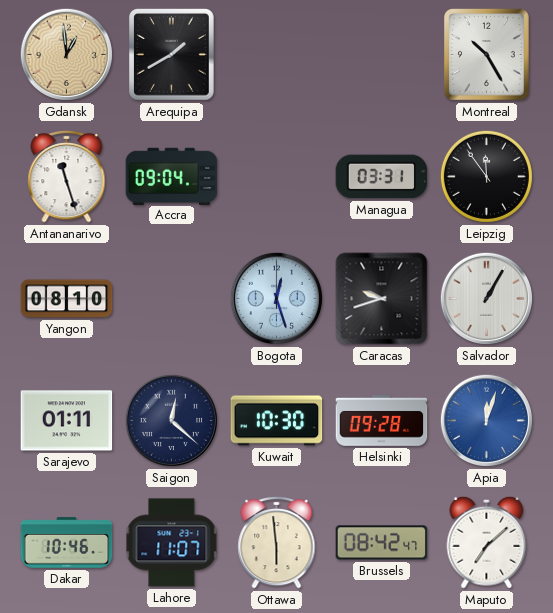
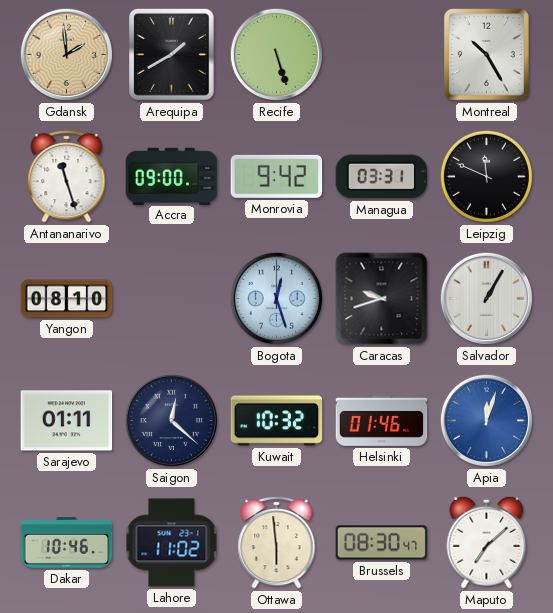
Gdansk: 12:59 -> 1:59 (66, 54)
Recife: none -> 5:27 (276, 54)
Accra: 09:04 -> 09:00 (172, 176)
Monrovia: none -> 9:42 (277, 176)
Leipzig: 11:54 -> 11:49 (486, 176)
Kuwait: 10:30 -> 10:32 (277, 421)
Helsinki: 09:28 -> 01:46 (382, 421)
Lahore: 11:07 -> 11:02 (172, 543)
Brussels: 08:42 -> 08:30 (382, 543)
